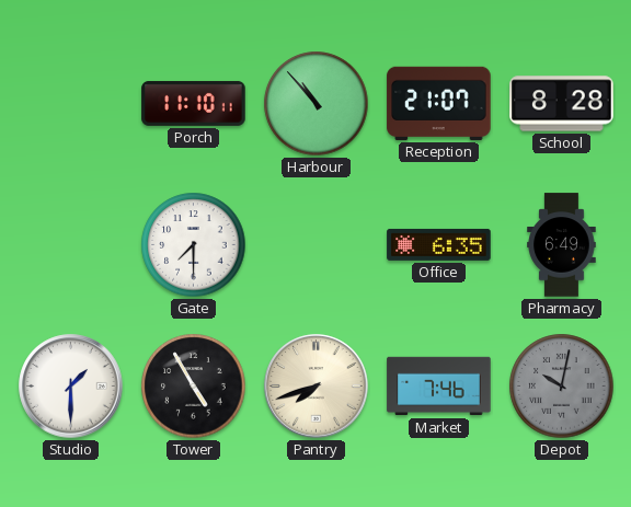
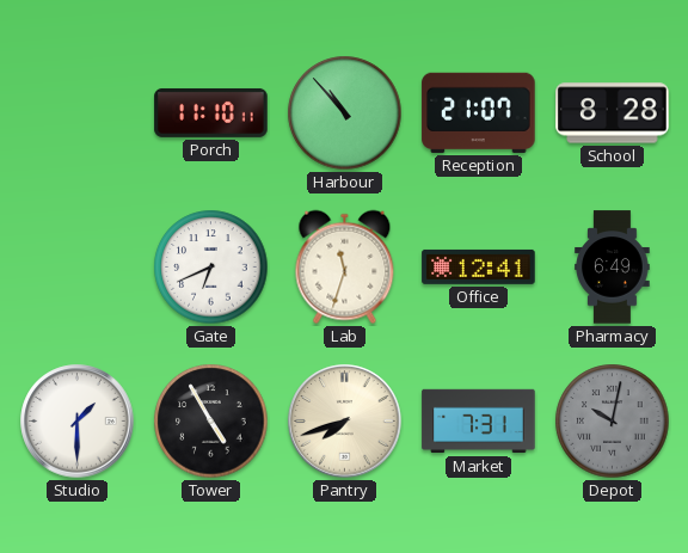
Gate: 7:30 -> 6:41 (211, 268)
Lab: none -> 11:33 (345, 268)
Office: 6:35 -> 12:41 (479, 266)
Market: 7:46 -> 7:31 (479, 422)
